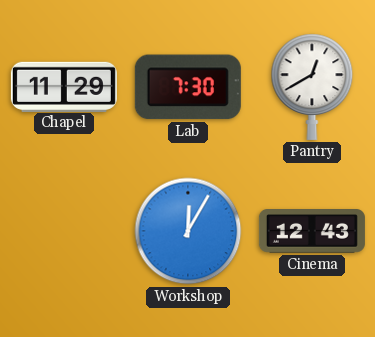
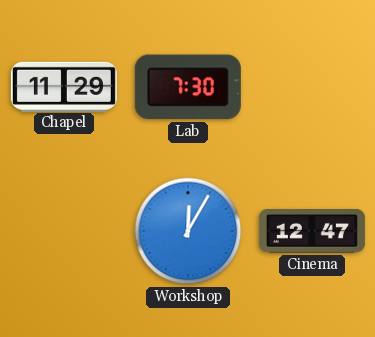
Pantry: 12:40 -> none (312, 87)
Cinema: 12:43 -> 12:47 (312, 232)
